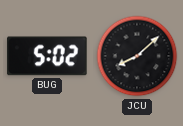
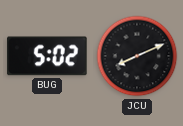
JCU: 8:08 -> 8:11 (137, 56)
